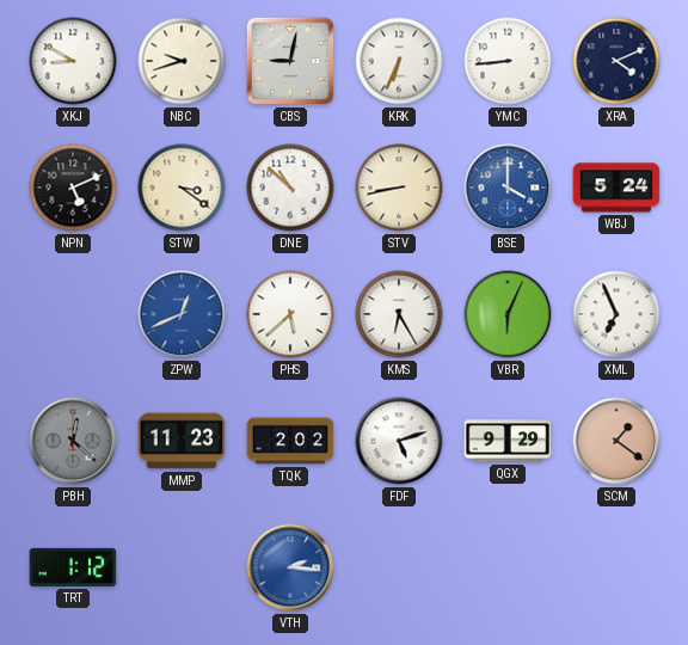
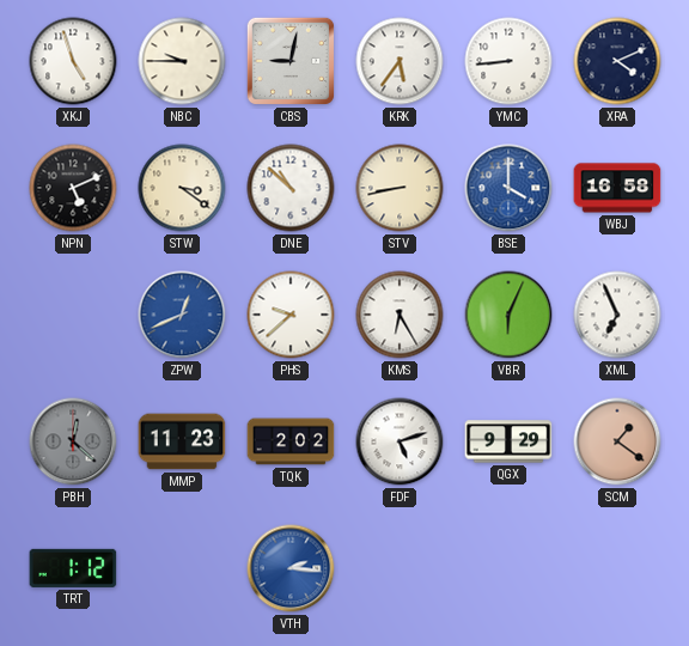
XKJ: 8:50 -> 4:57 (73, 61)
NBC: 9:42 -> 9:45 (182, 61)
KRK: 6:34 -> 5:36 (400, 61)
WBJ: 5:24 -> 16:58 (617, 188)
PHS: 5:38 -> 9:38 (291, 315)
